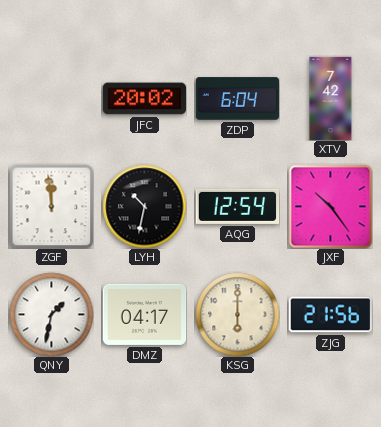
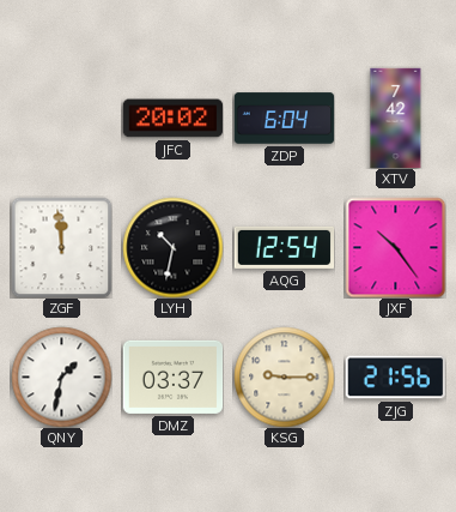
DMZ: 04:17 -> 03:37 (172, 377)
KSG: 6:00 -> 9:15 (284, 377)
